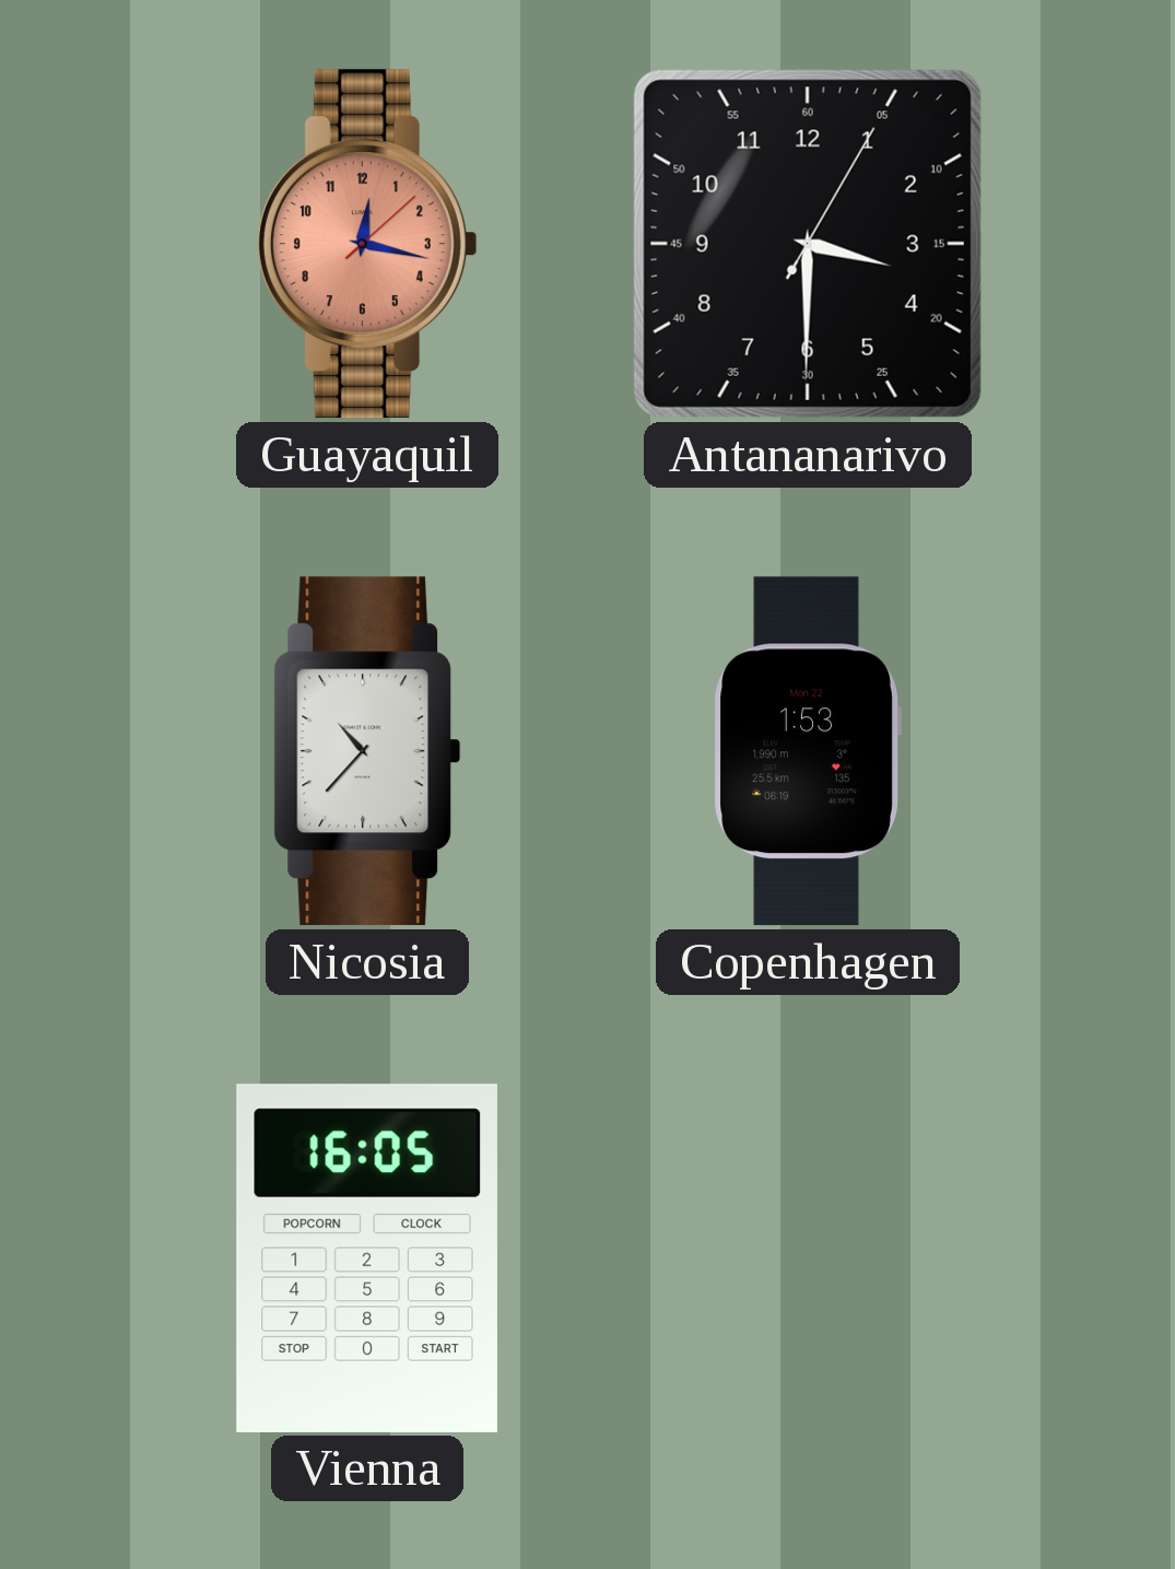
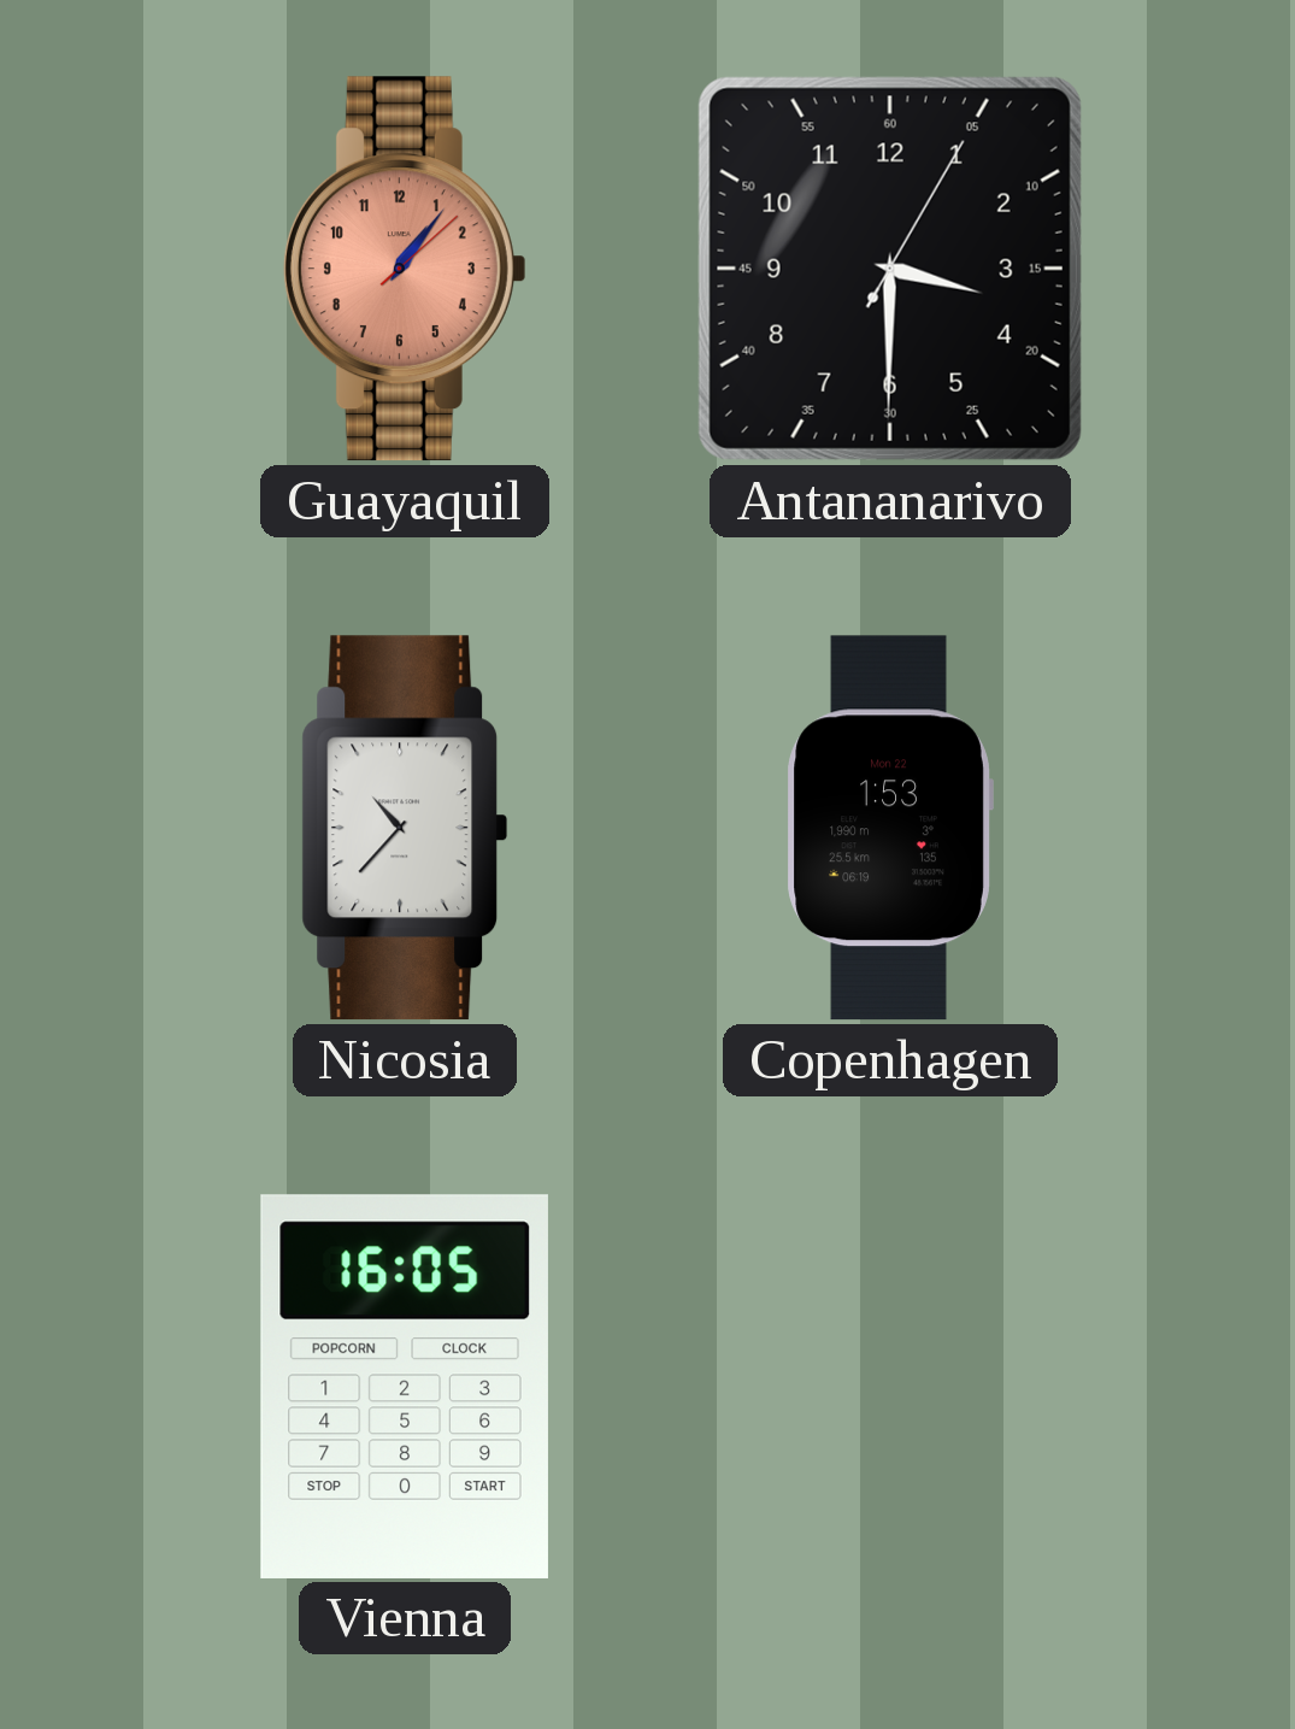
Guayaquil: 12:17 -> 1:06 (405, 269)
